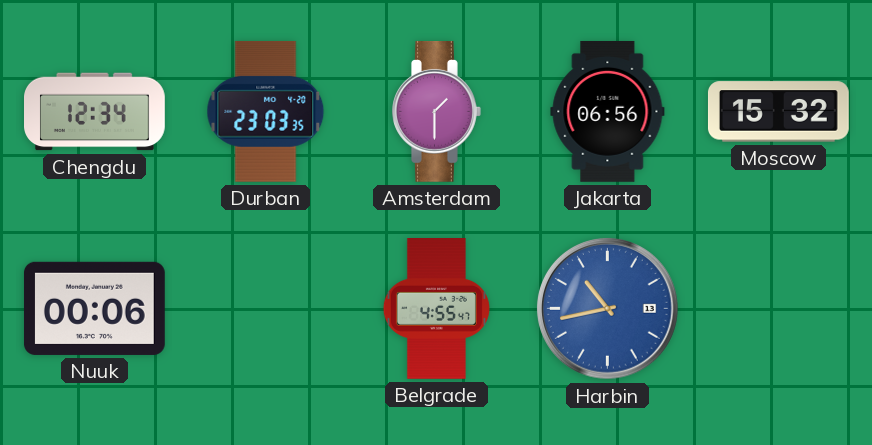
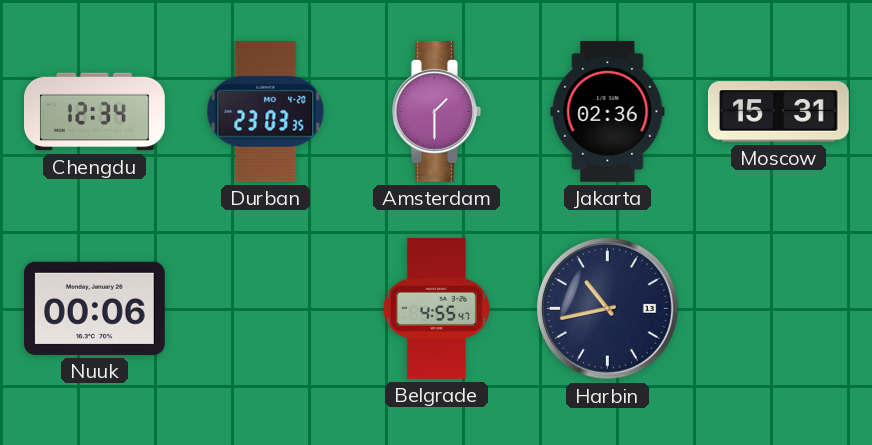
Jakarta: 06:56 -> 02:36 (608, 111)
Moscow: 15:32 -> 15:31 (778, 112)
Harbin dial: blue -> navy (607, 308)
